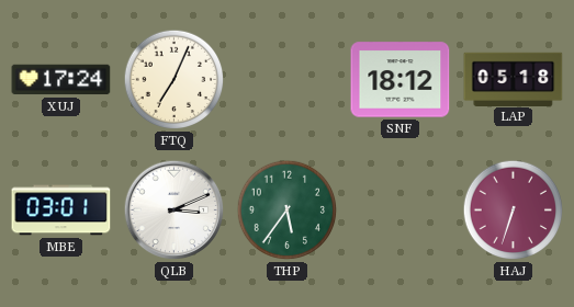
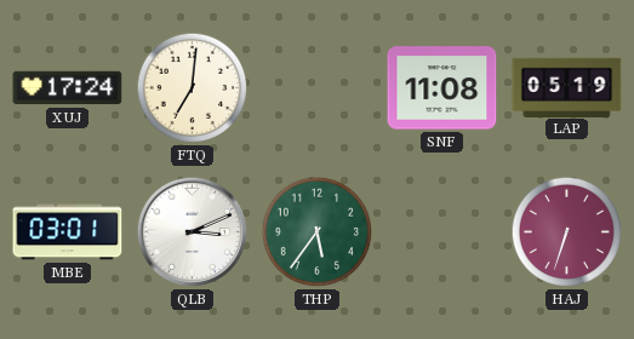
FTQ: 7:04 -> 7:01 (193, 88)
SNF: 18:12 -> 11:08 (442, 88)
LAP: 05:18 -> 05:19 (567, 87)
